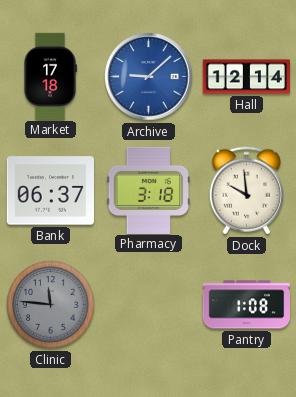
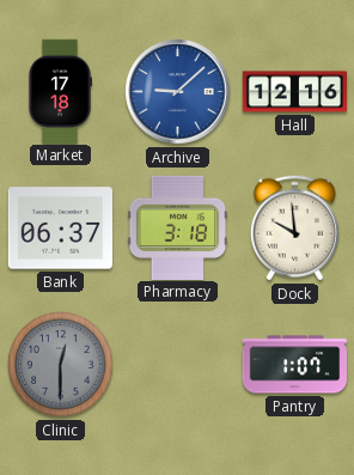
Hall: 12:14 -> 12:16 (294, 92)
Clinic: 11:46 -> 12:30 (61, 365)
Pantry: 1:08 -> 1:07 (294, 365)
